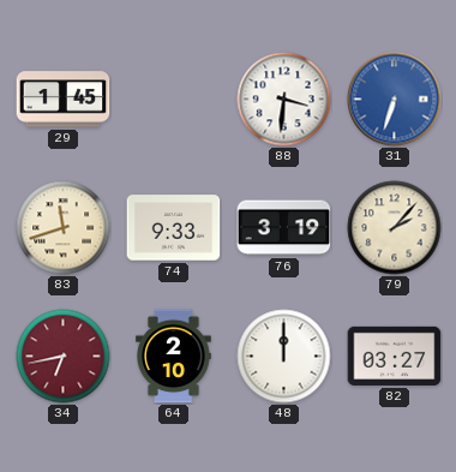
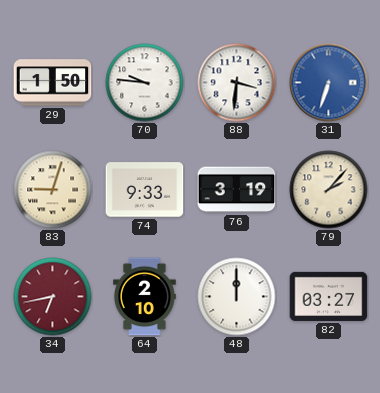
29: 1:45 -> 1:50 (53, 83)
70: none -> 9:46 (145, 83)
83: 11:42 -> 9:03 (53, 190)
